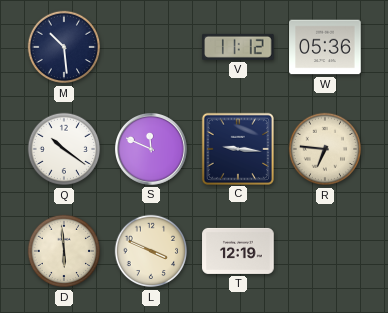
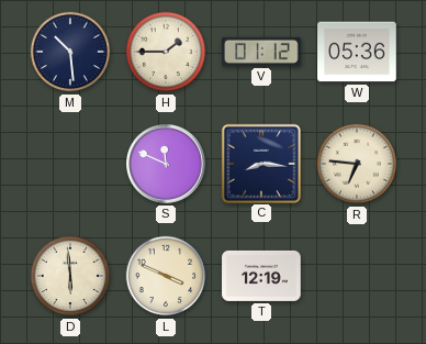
H: none -> 1:45 (166, 52)
V: 11:12 -> 01:12 (262, 52)
Q: 10:21 -> none (64, 149)
C: 9:16 -> 8:16 (260, 163)
